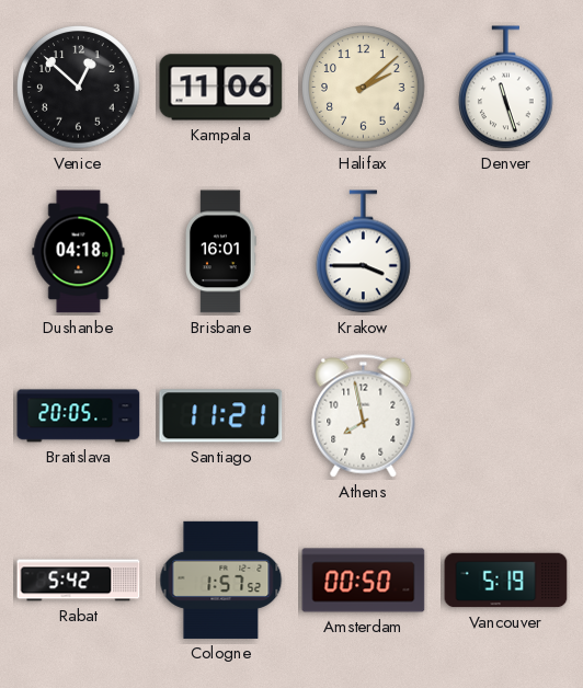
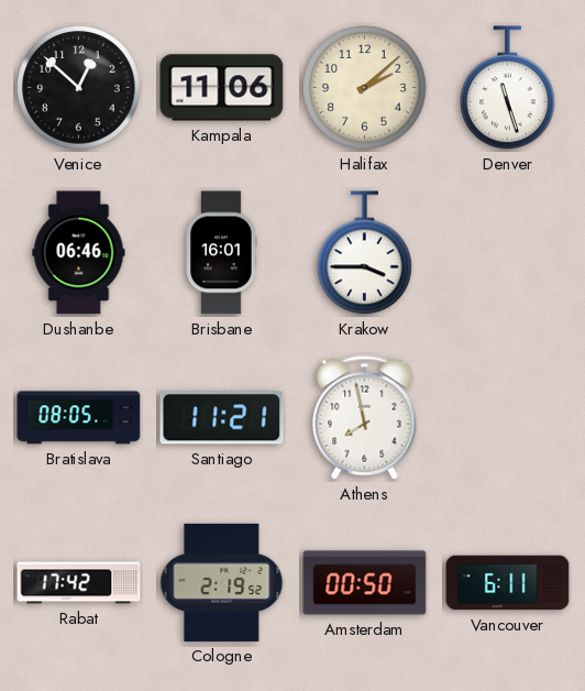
Dushanbe: 04:18 -> 06:46 (79, 253)
Bratislava: 20:05 -> 08:05 (79, 418)
Rabat: 5:42 -> 17:42 (79, 583)
Cologne: 1:57 -> 2:19 (222, 582)
Vancouver: 5:19 -> 6:11 (508, 583)
